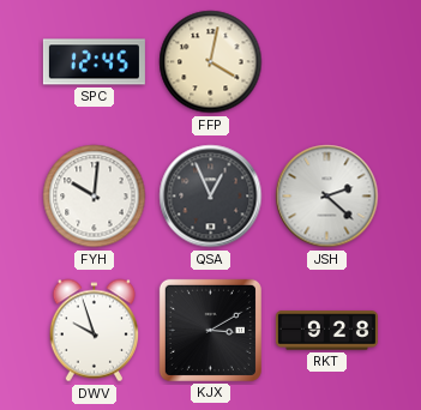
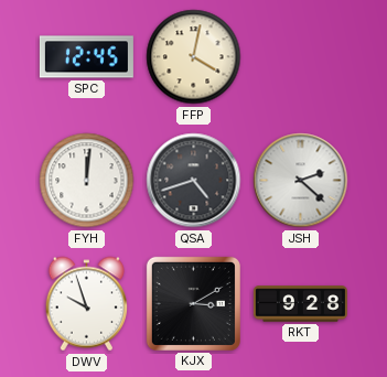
FYH: 10:01 -> 12:01 (87, 181)
QSA: 12:56 -> 4:42 (194, 181)
